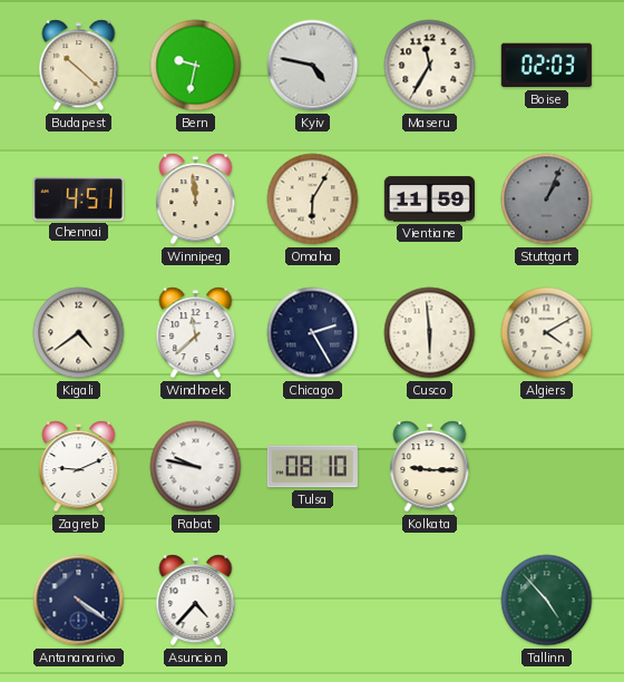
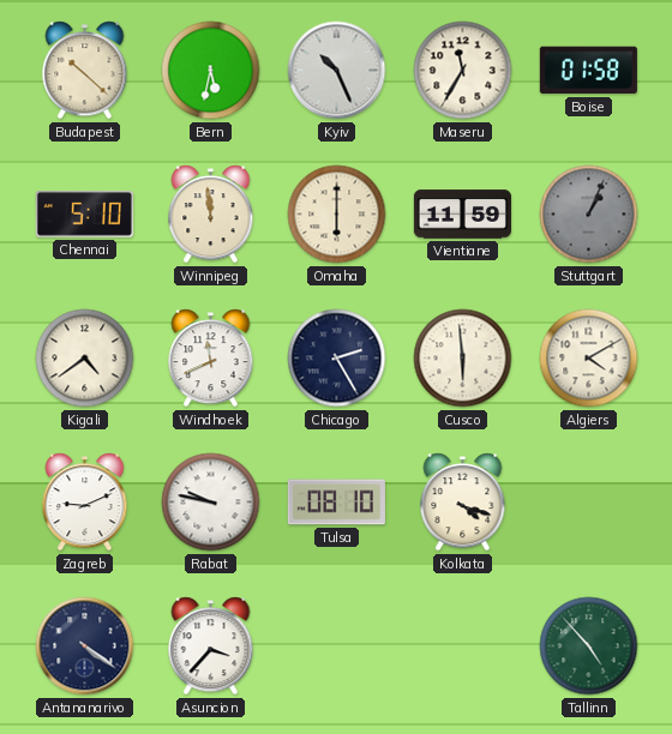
Bern: 9:32 -> 5:32 (211, 71)
Kyiv: 4:47 -> 10:26 (337, 71)
Boise: 02:03 -> 01:58 (588, 71)
Chennai: 4:51 -> 5:10 (84, 215)
Omaha: 6:05 -> 6:00 (337, 215)
Windhoek: 11:38 -> 11:41 (211, 359)
Kolkata: 9:15 -> 4:18 (463, 503)
Asuncion: 4:37 -> 3:37 (211, 646)
